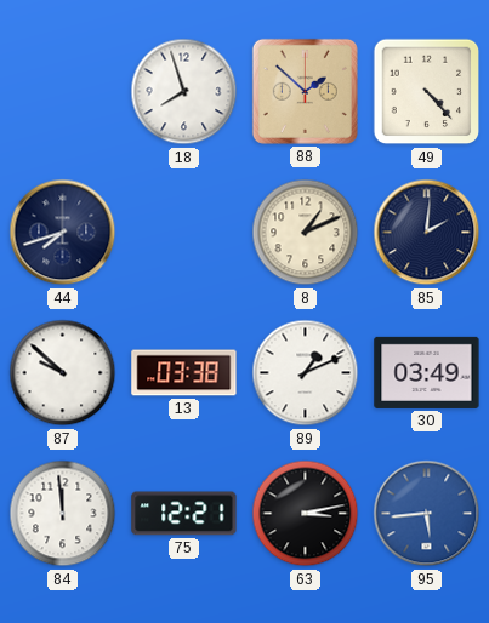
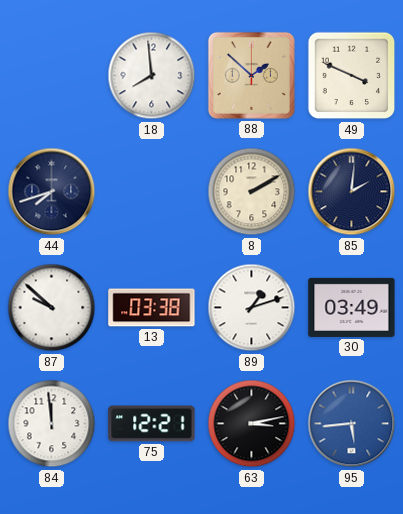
18: 7:57 -> 7:59 (152, 76)
49: 4:23 -> 3:49 (352, 76)
8: 1:11 -> 2:10 (252, 192)
89: 1:11 -> 1:12 (252, 308)
